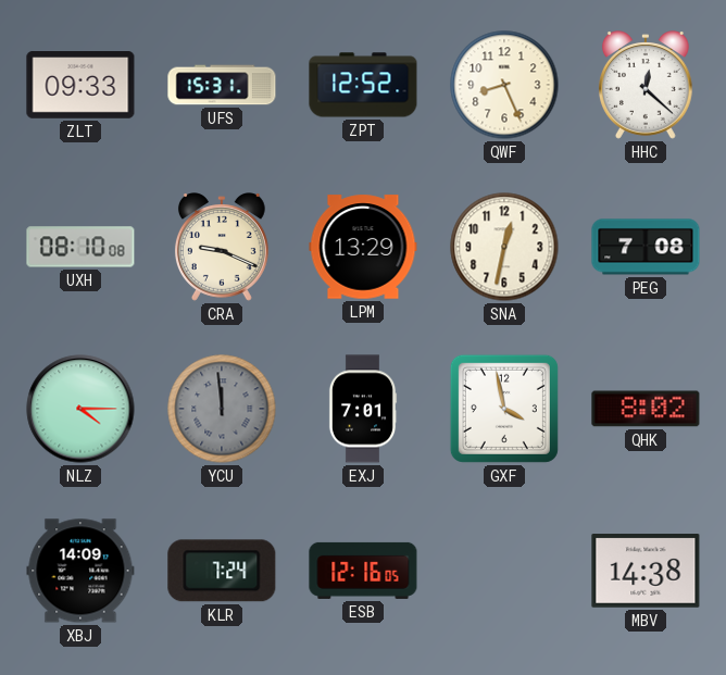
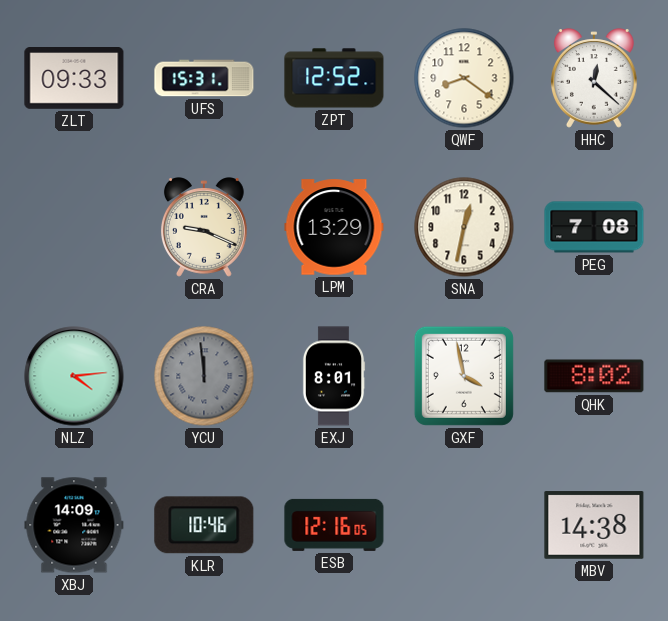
QWF: 8:26 -> 8:21 (464, 78)
UXH: 08:10 -> none (80, 247)
NLZ: 4:15 -> 4:14 (74, 376)
EXJ: 7:01 -> 8:01 (334, 376)
KLR: 7:24 -> 10:46 (204, 525)
